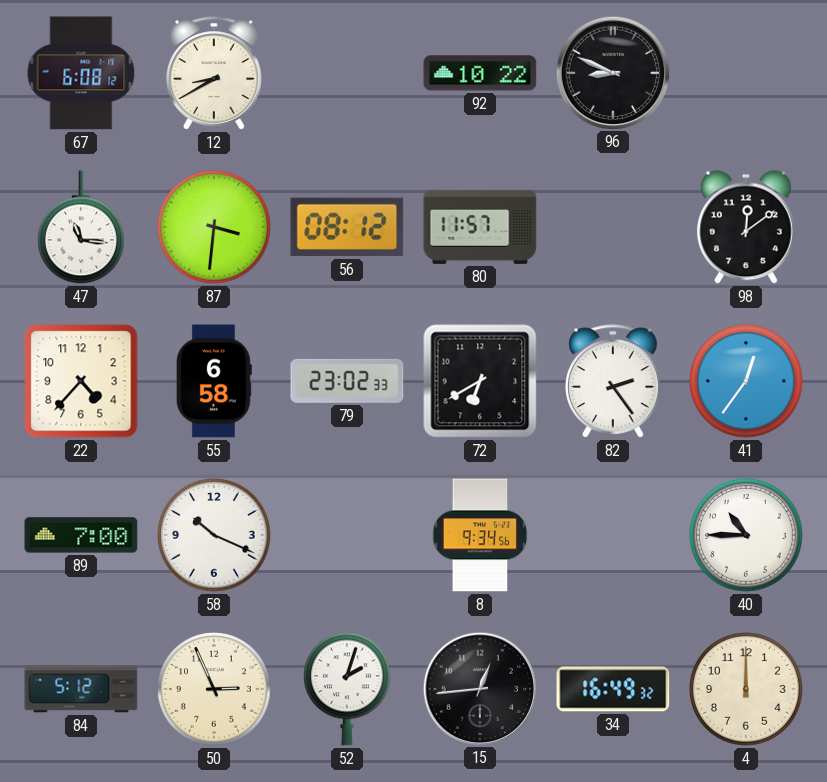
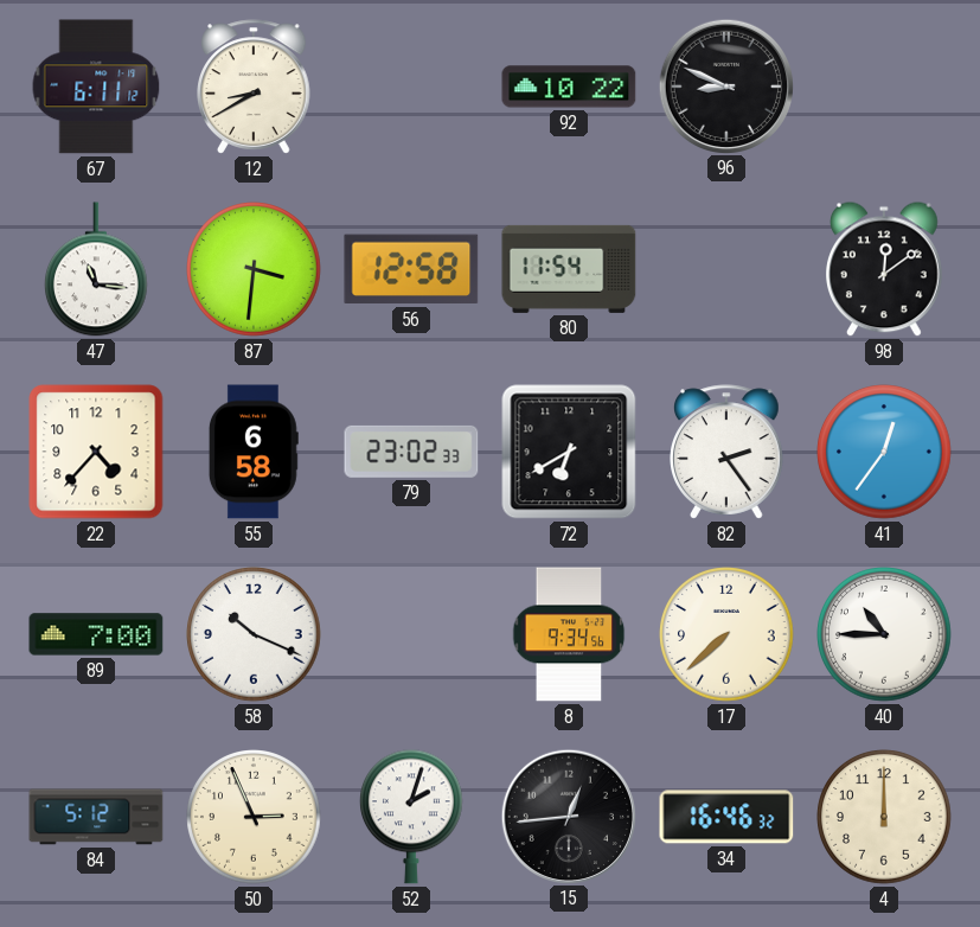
67: 6:08 -> 6:11 (96, 87)
56: 08:12 -> 12:58 (411, 269)
80: 11:57 -> 11:54 (569, 269)
17: none -> 7:38 (726, 634)
34: 16:49 -> 16:46 (726, 817)
